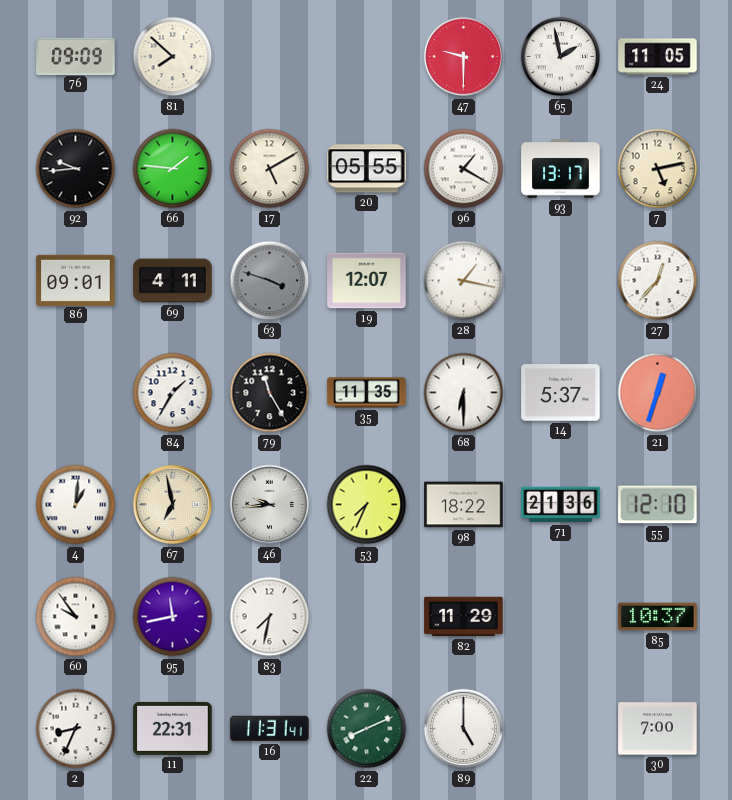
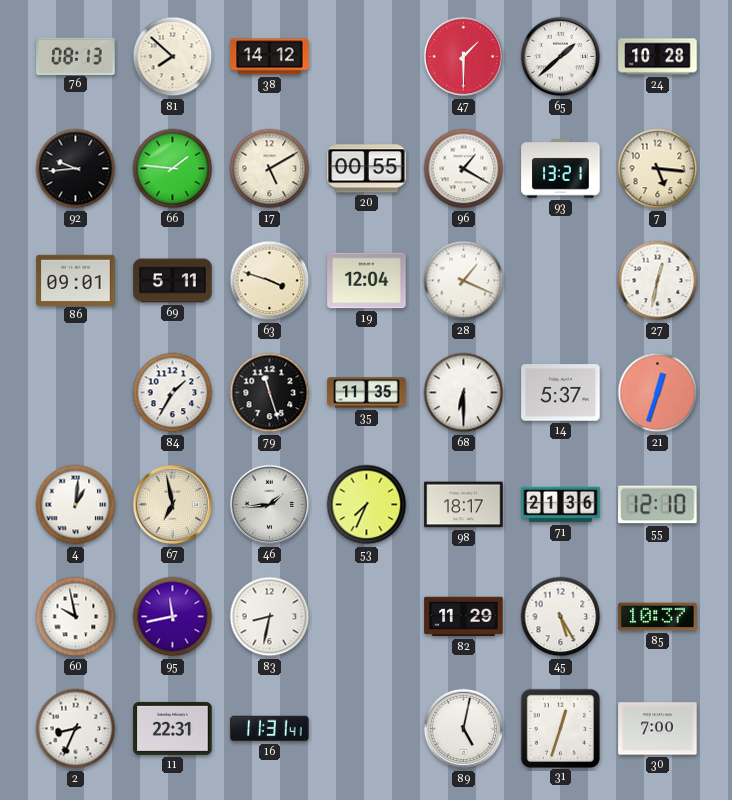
76: 09:09 -> 08:13 (76, 56)
38: none -> 14:12 (270, 57)
47: 9:30 -> 1:30 (464, 57)
65: 1:58 -> 1:38 (561, 57)
24: 11:05 -> 10:28 (658, 57)
20: 05:55 -> 00:55 (367, 169)
93: 13:17 -> 13:21 (561, 169)
7: 5:13 -> 5:16 (658, 169)
69: 4:11 -> 5:11 (173, 281)
63 dial: grey -> cream (270, 281)
19: 12:07 -> 12:04 (367, 281)
28: 1:17 -> 1:19 (464, 281)
27: 12:37 -> 12:32 (658, 281)
79: 11:25 -> 11:27 (270, 393)
46: 9:44 -> 1:44 (270, 505)
98: 18:22 -> 18:17 (464, 505)
60: 9:54 -> 9:58 (76, 617)
83: 7:32 -> 8:32 (270, 617)
45: none -> 5:25 (561, 617)
22: 8:11 -> none (367, 729)
89: 5:00 -> 5:02 (464, 729)
31: none -> 12:33 (560, 728)
